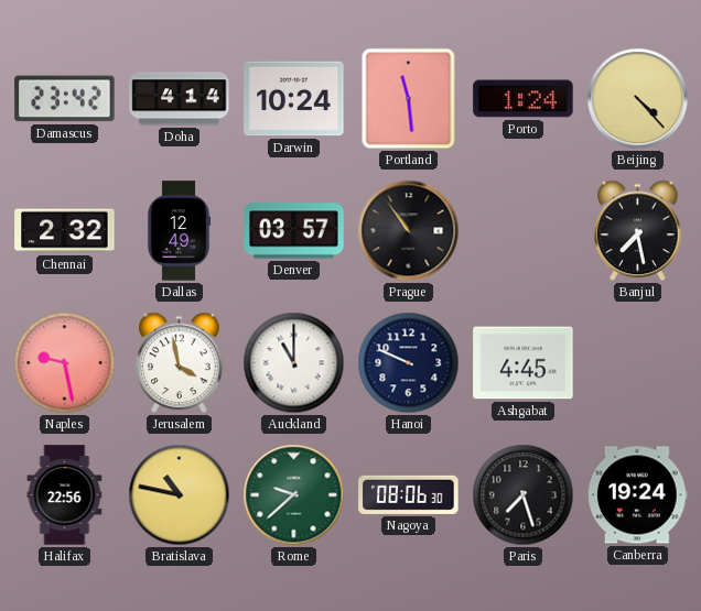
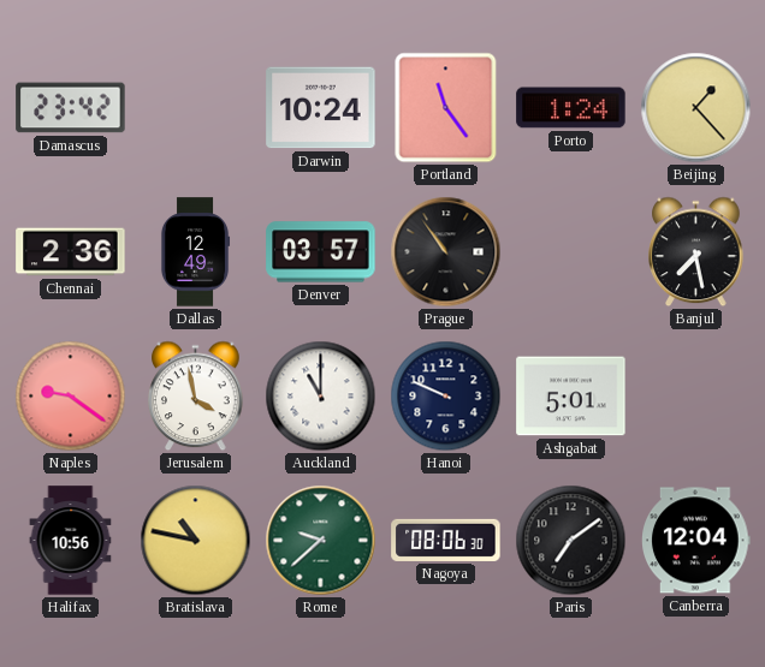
Doha: 4:14 -> none (180, 99)
Portland: 11:29 -> 11:24 (446, 108)
Beijing: 4:23 -> 1:23 (696, 108)
Chennai: 2:32 -> 2:36 (71, 252)
Naples: 9:28 -> 9:21 (71, 397)
Ashgabat: 4:45 -> 5:01 (571, 397)
Halifax: 22:56 -> 10:56 (71, 541)
Paris: 7:27 -> 7:09 (571, 541)
Canberra: 19:24 -> 12:04 (696, 541)
